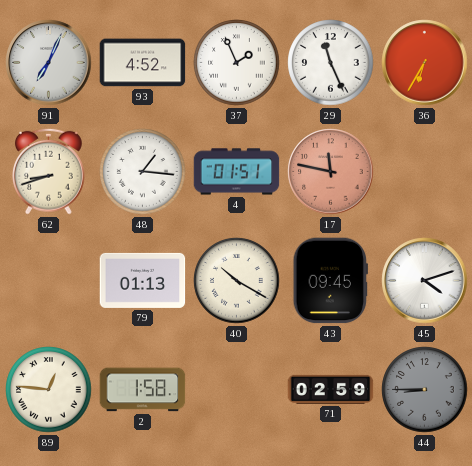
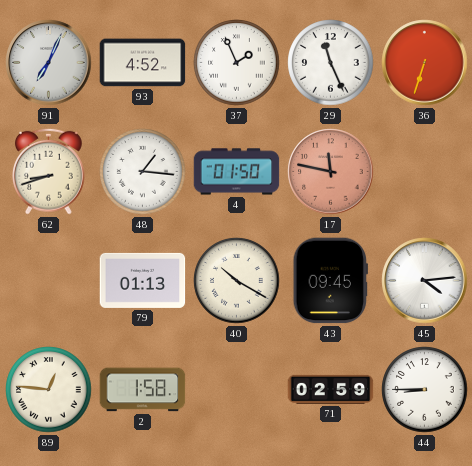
36: 6:35 -> 6:33 (425, 63)
4: 01:51 -> 01:50 (237, 172)
45: 4:12 -> 4:14 (425, 281)
44 dial: grey -> white (425, 390)
